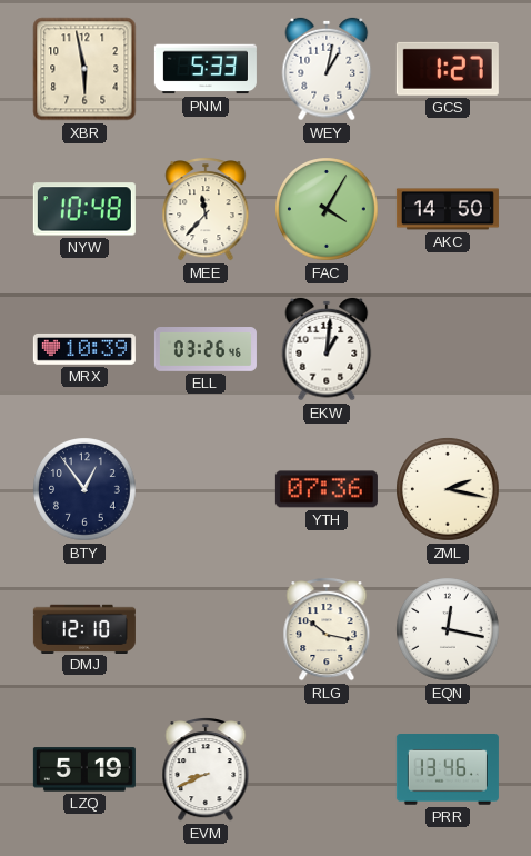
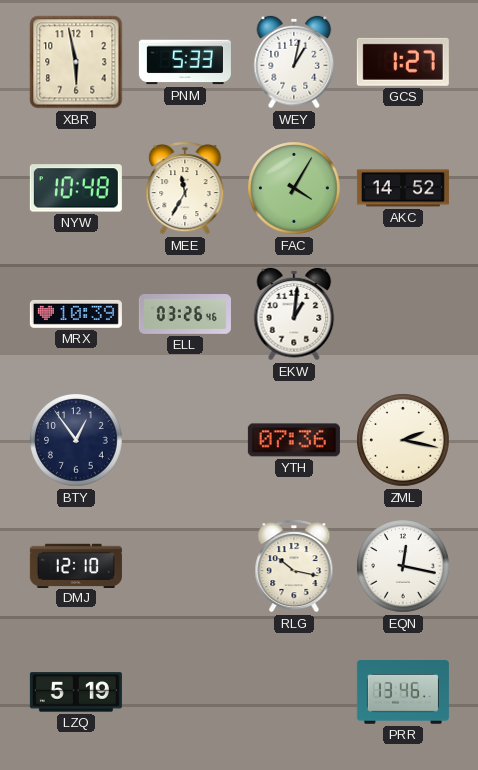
MEE: 11:37 -> 11:35 (185, 188)
AKC: 14:50 -> 14:52 (403, 188)
EVM: 8:41 -> none (206, 769)
